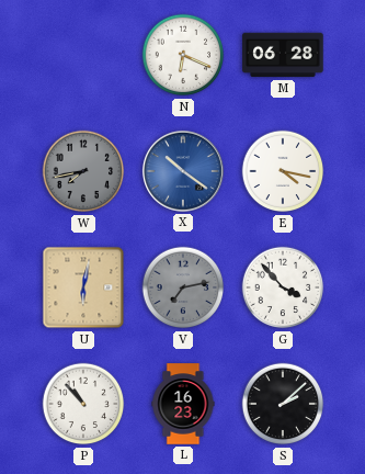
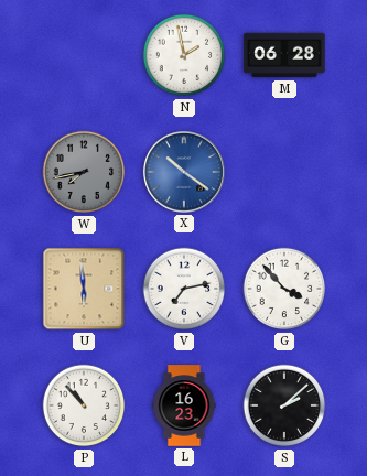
N: 6:19 -> 1:58 (184, 55)
E: 4:17 -> none (283, 171)
U: 6:02 -> 5:59 (84, 289)
V dial: grey -> white (184, 289)
